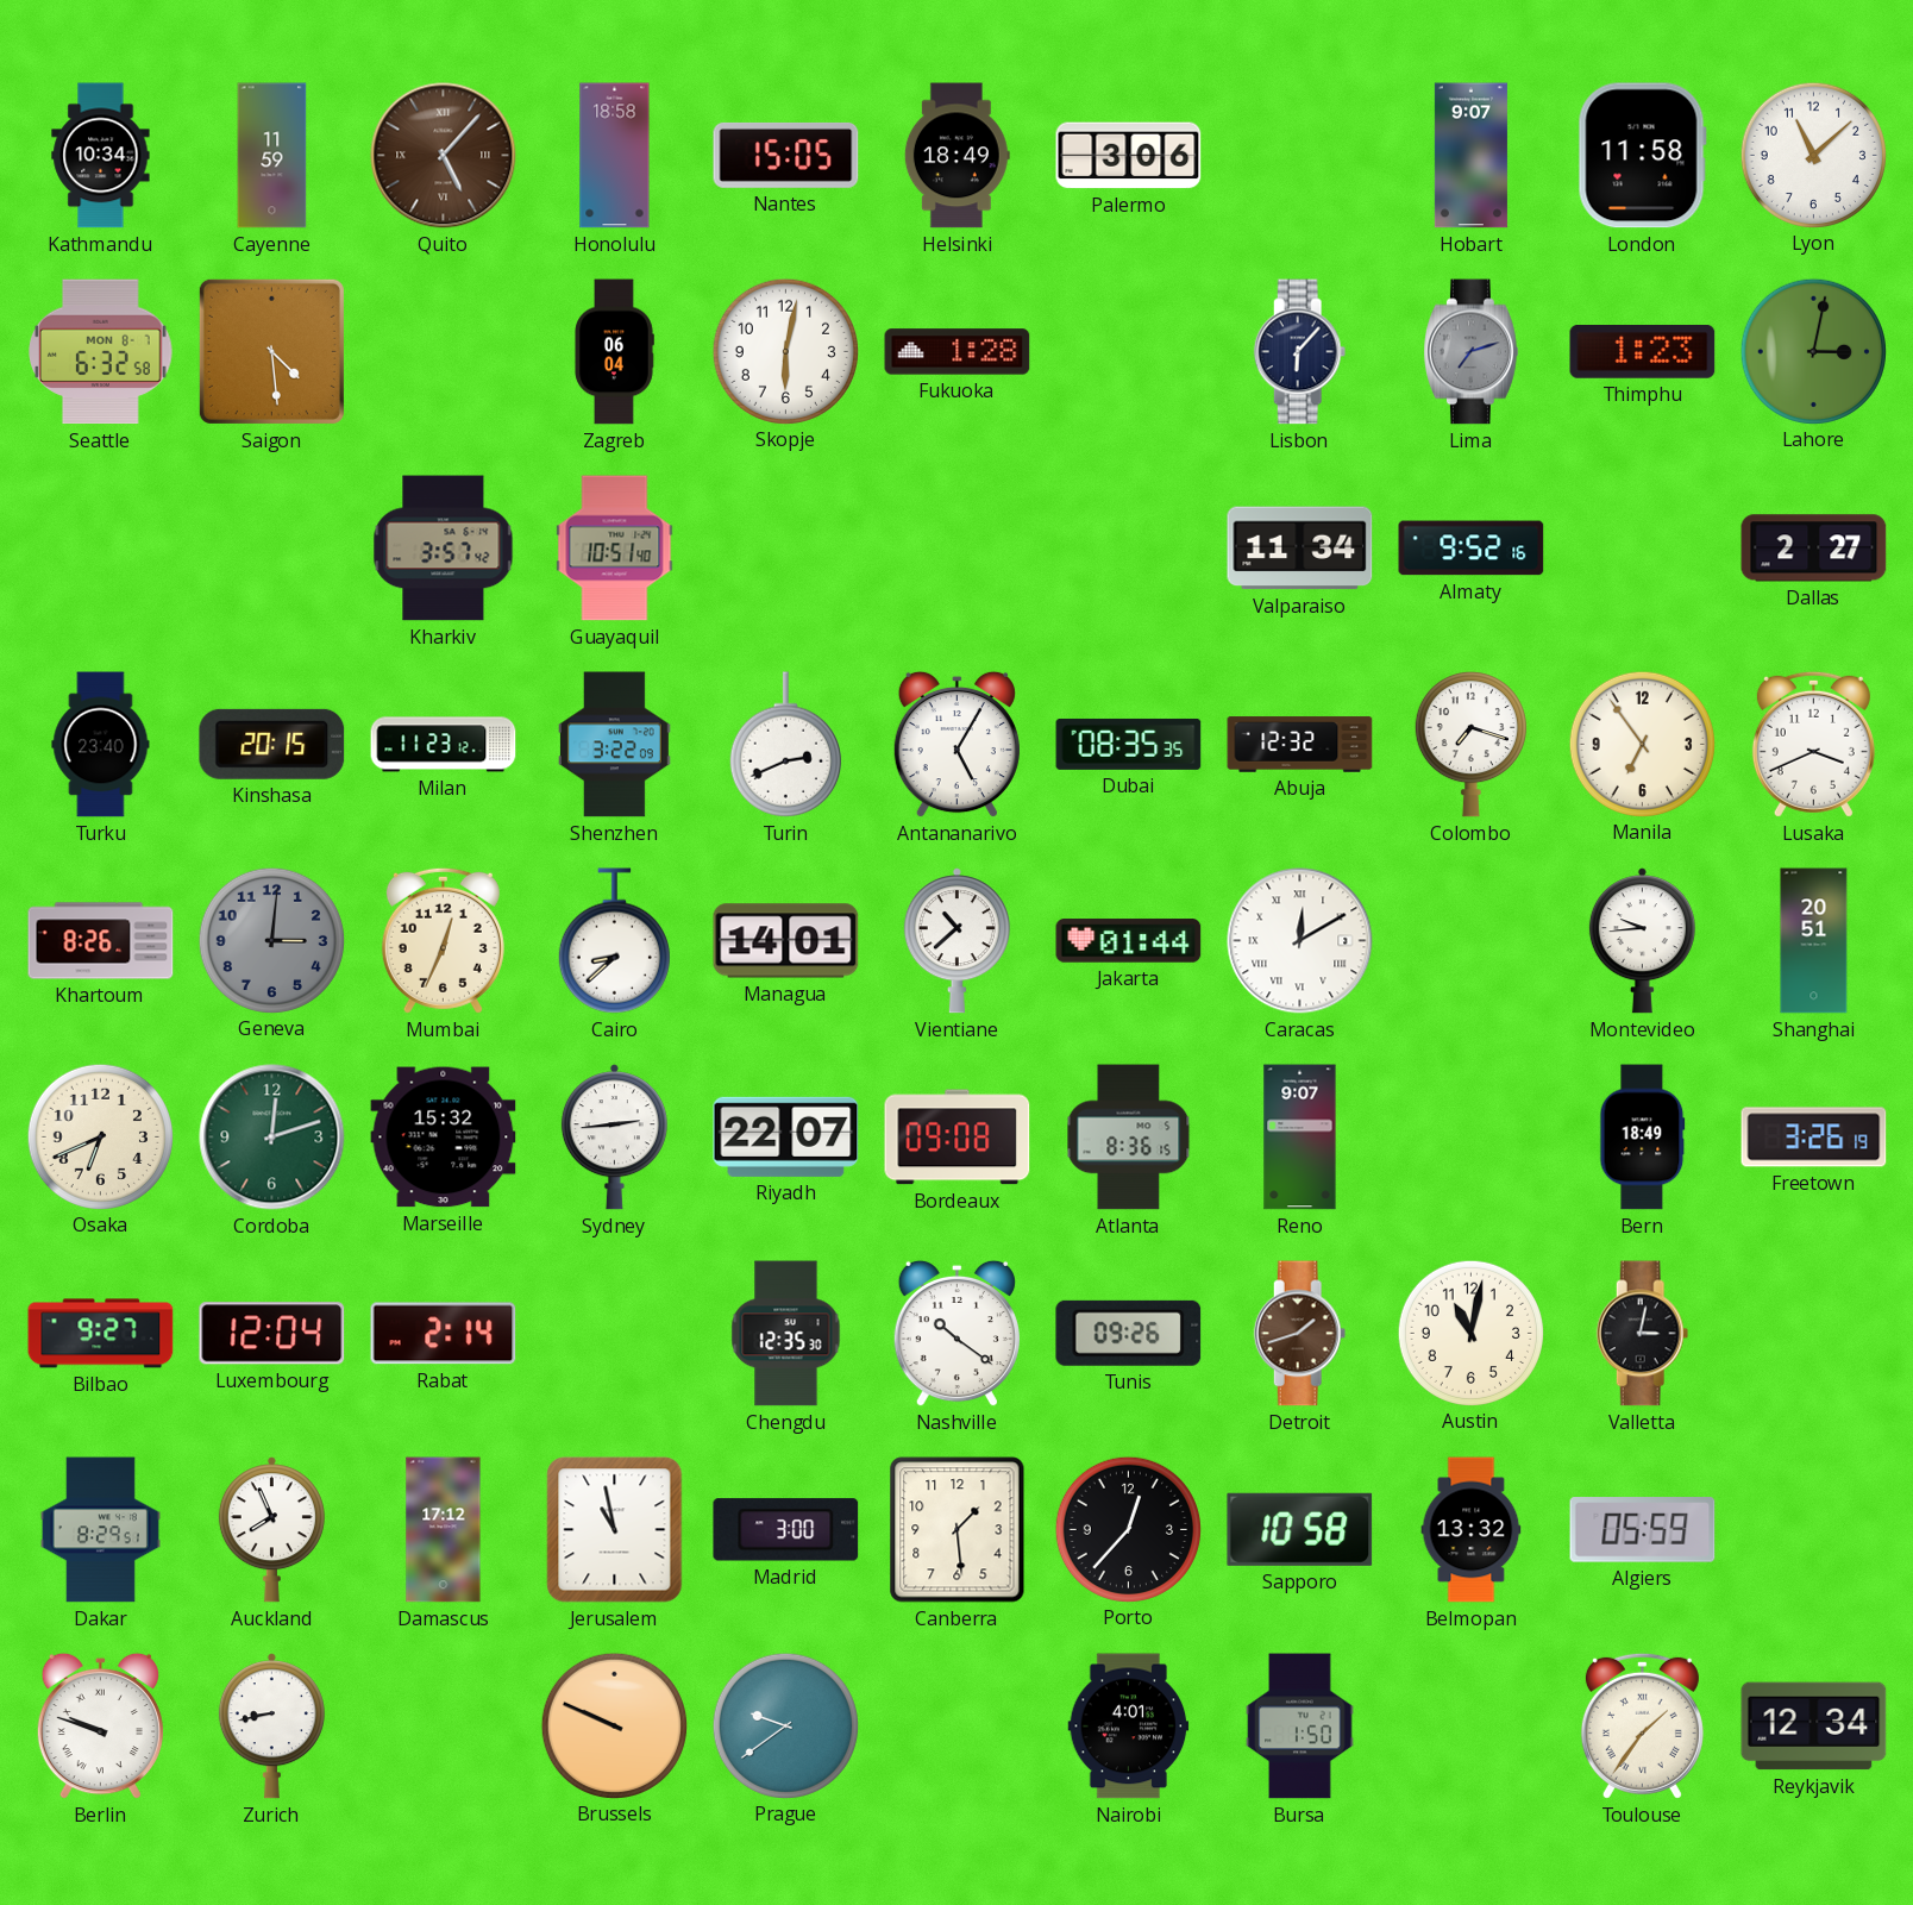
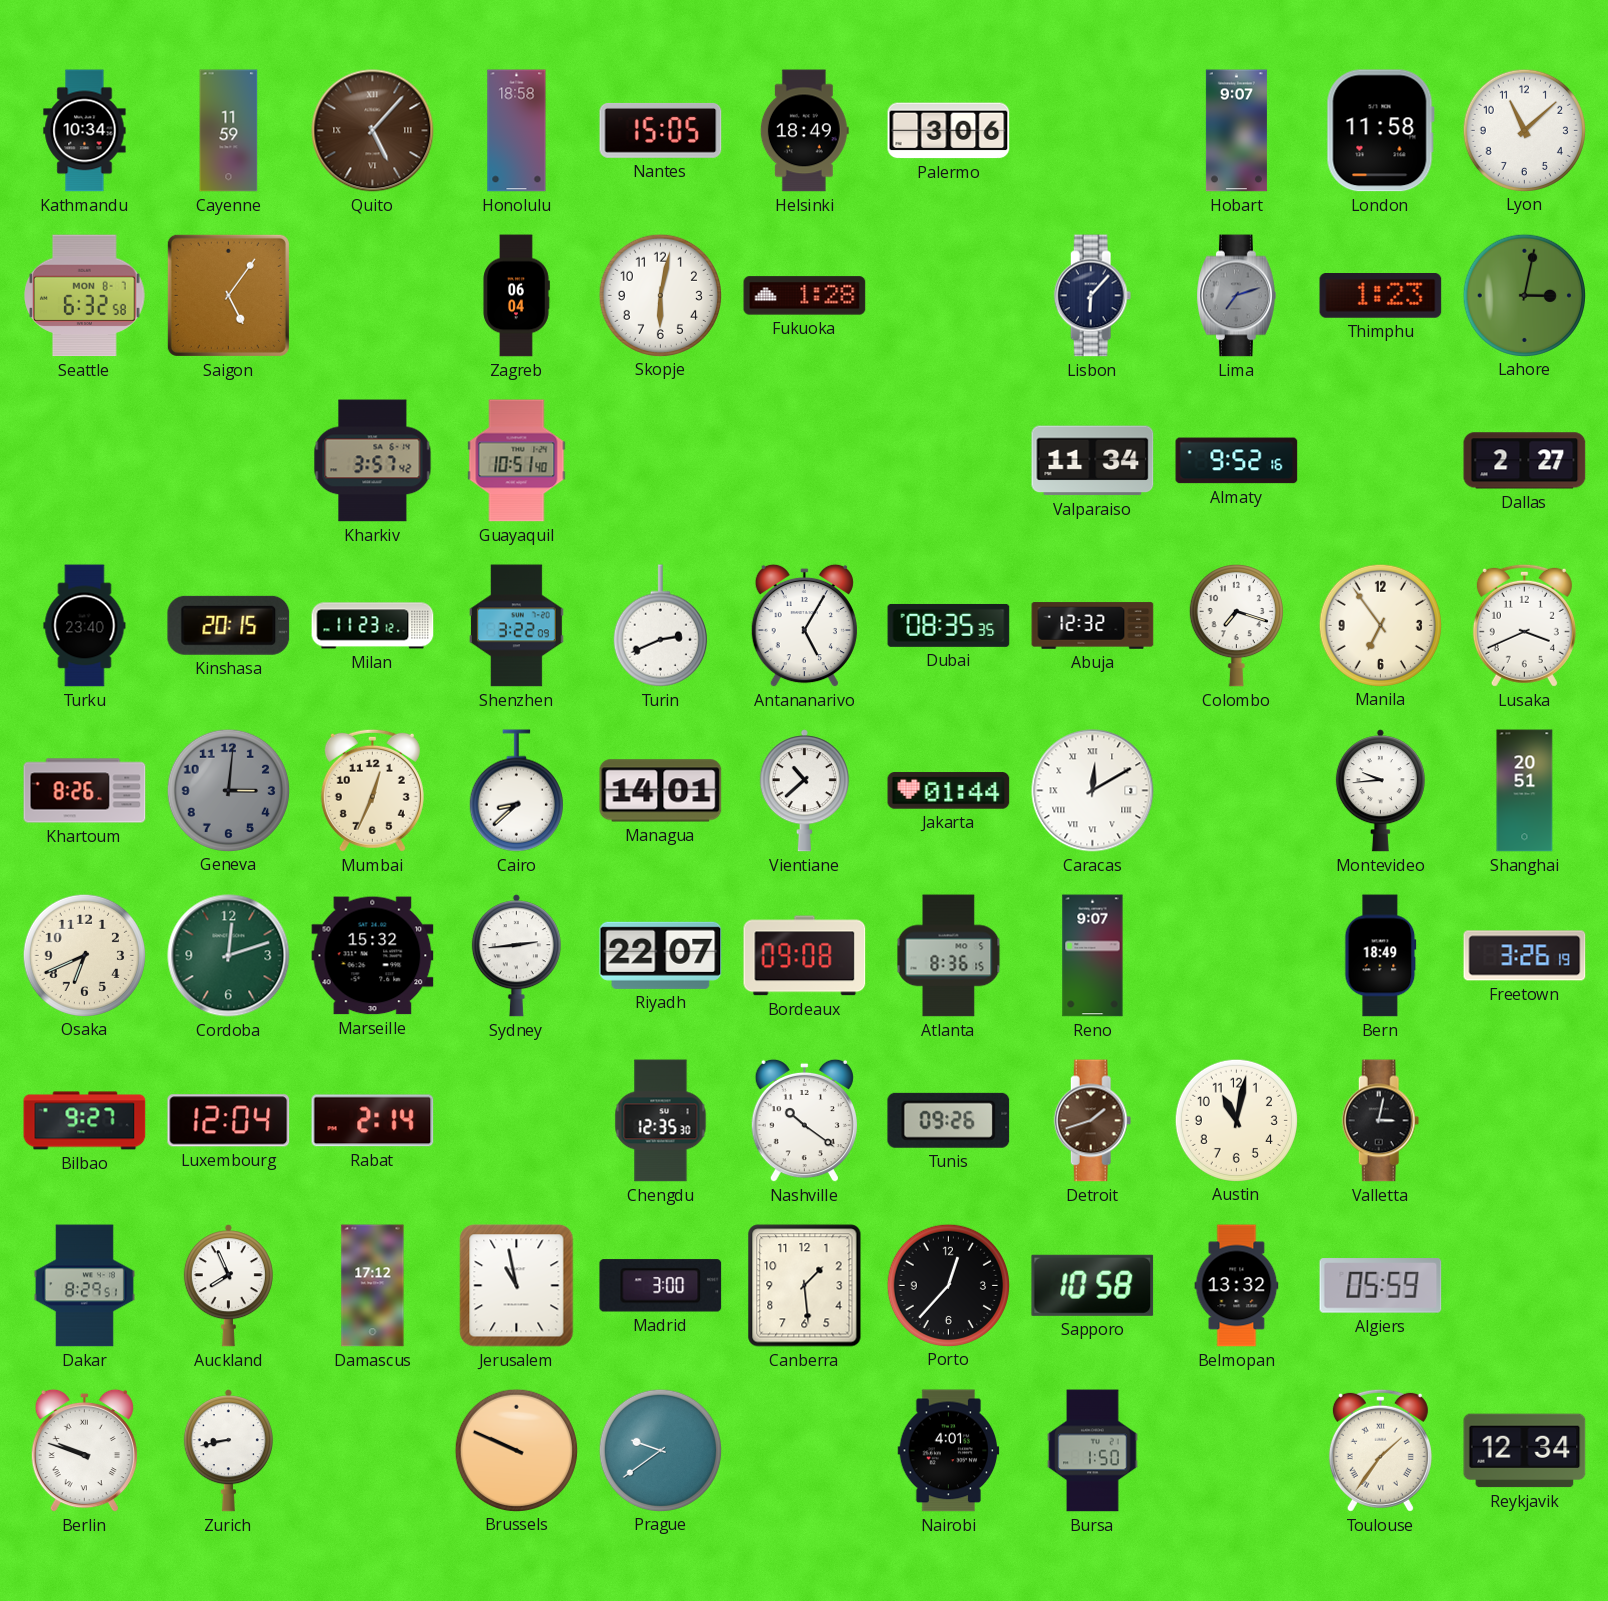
Saigon: 4:29 -> 5:06 (228, 295)
